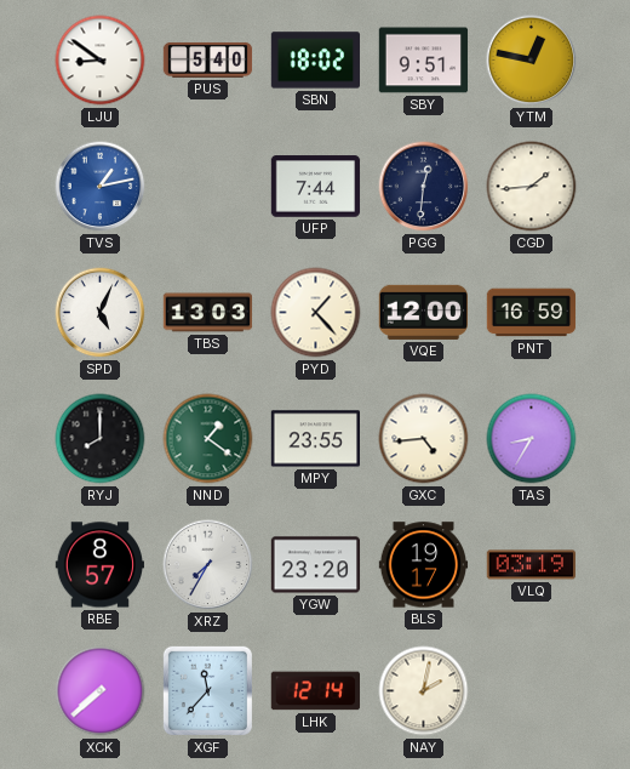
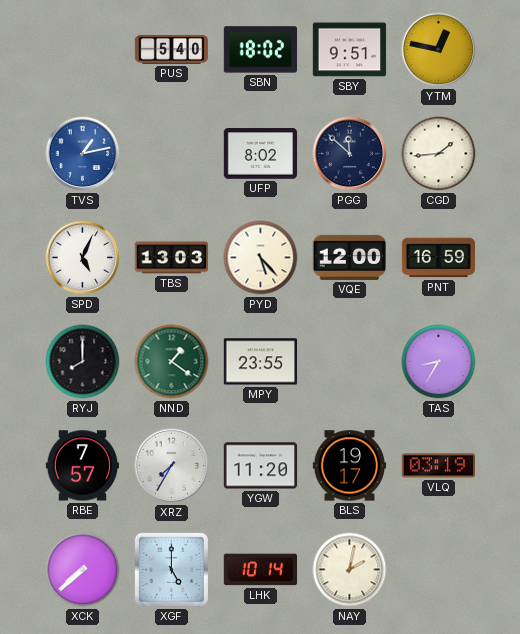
LJU: 8:51 -> none (101, 61)
UFP: 7:44 -> 8:02 (261, 154)
PGG: 12:31 -> 11:52 (350, 154)
PYD: 1:23 -> 5:23 (261, 258)
GXC: 4:44 -> none (424, 439)
RBE: 8:57 -> 7:57 (83, 466)
YGW: 23:20 -> 11:20 (261, 466)
XGF: 11:37 -> 5:00 (171, 569)
LHK: 12:14 -> 10:14 (260, 570)
